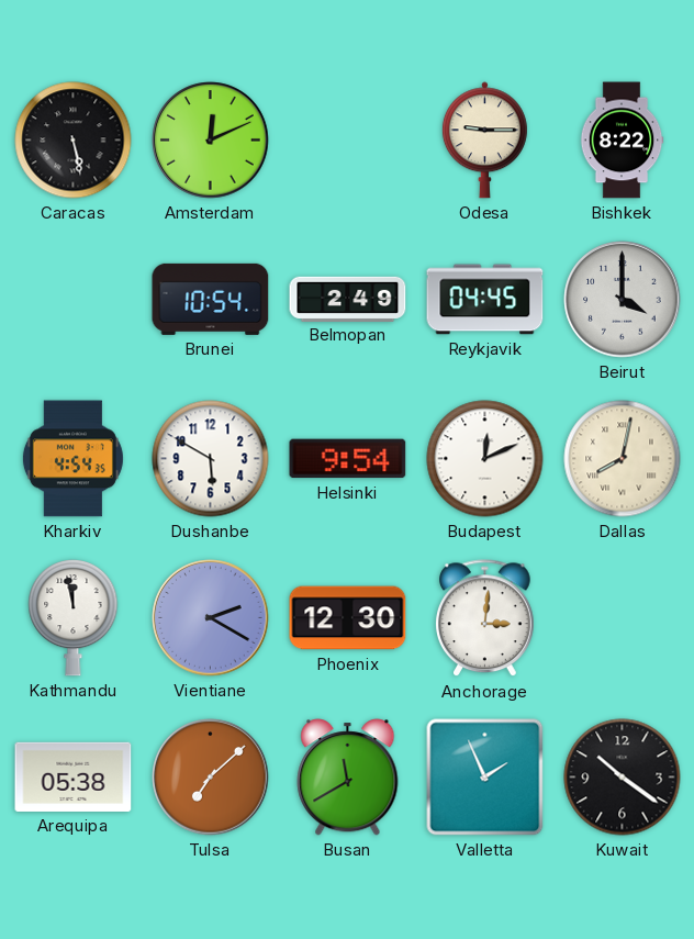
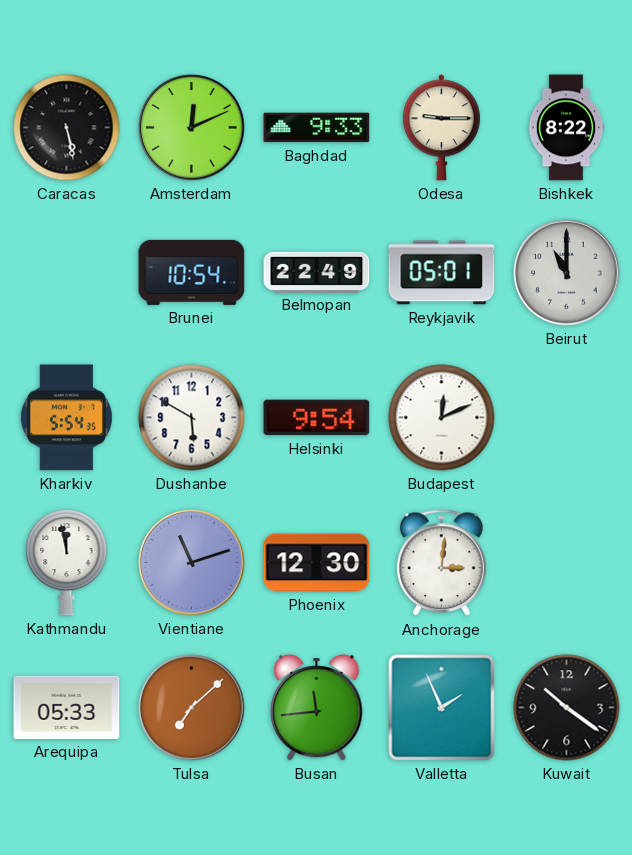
Baghdad: none -> 9:33 (317, 128)
Belmopan: 2:49 -> 22:49 (317, 272)
Reykjavik: 04:45 -> 05:01 (442, 273)
Beirut: 4:00 -> 11:00 (567, 273)
Kharkiv: 4:54 -> 5:54 (66, 418)
Dallas: 8:02 -> none (623, 459)
Vientiane: 2:20 -> 11:12 (192, 563)
Arequipa: 05:38 -> 05:33 (67, 707)
Busan: 11:40 -> 11:44 (317, 708)
